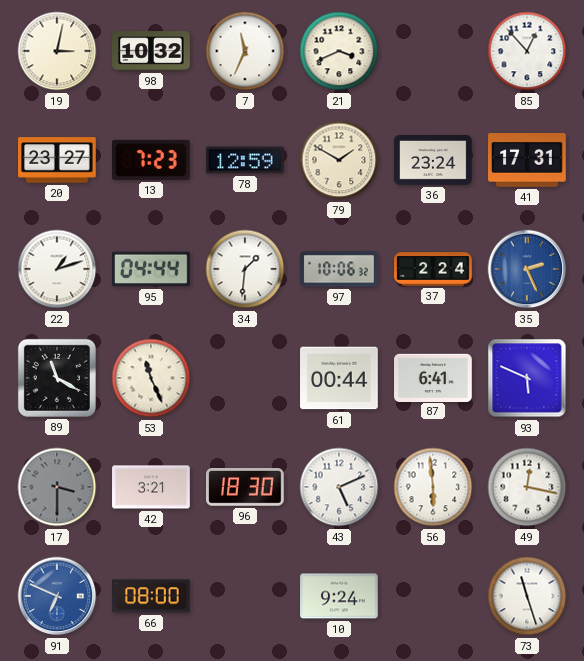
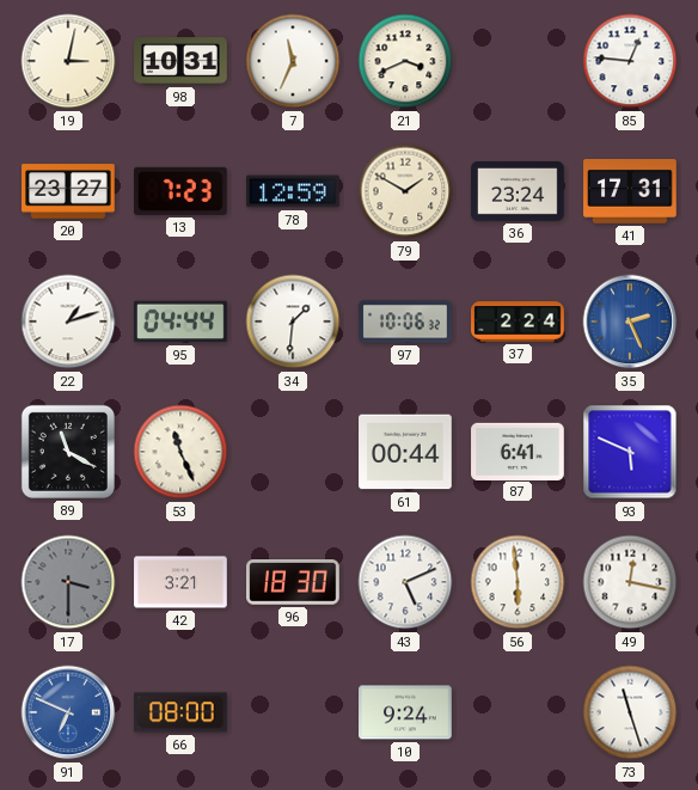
98: 10:32 -> 10:31 (180, 61)
85: 12:53 -> 12:46 (630, 61)
